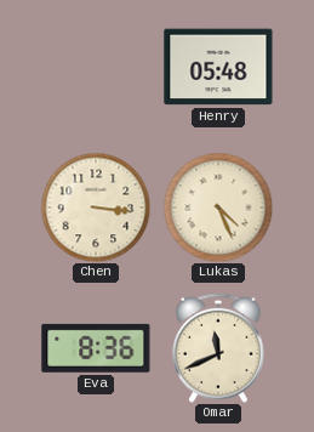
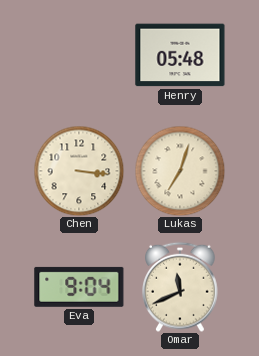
Lukas: 4:26 -> 7:03 (180, 171)
Eva: 8:36 -> 9:04 (79, 287)
